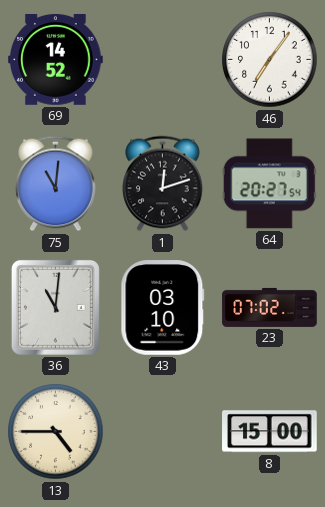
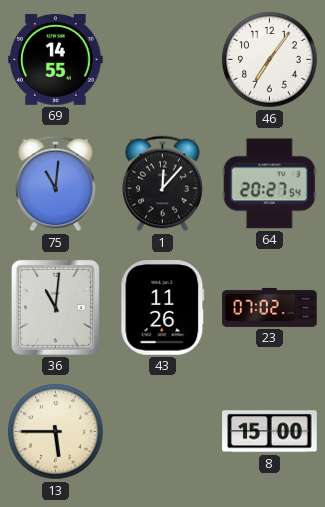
69: 14:52 -> 14:55 (56, 59)
1: 12:12 -> 12:07 (163, 184)
43: 03:10 -> 11:26 (163, 308)
13: 4:45 -> 5:45 (56, 432)
